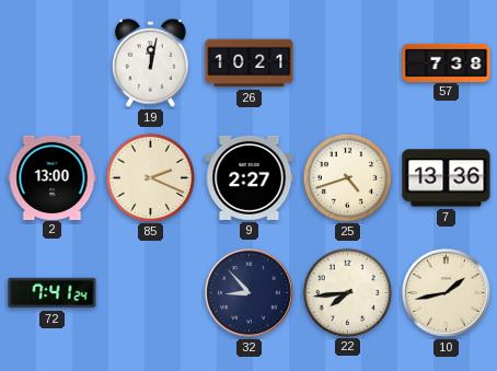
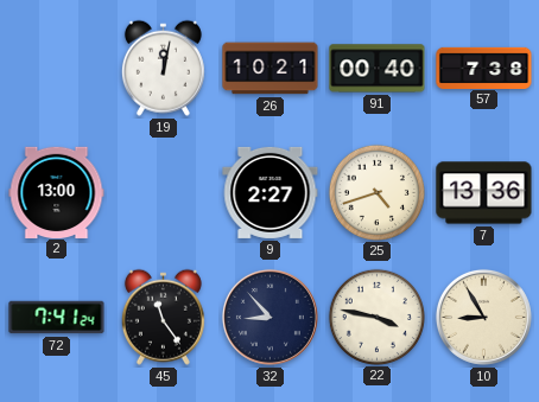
91: none -> 00:40 (378, 69)
85: 2:19 -> none (150, 177)
45: none -> 11:24 (163, 317)
22: 7:44 -> 3:47 (376, 317)
10: 1:43 -> 8:55 (483, 317)
